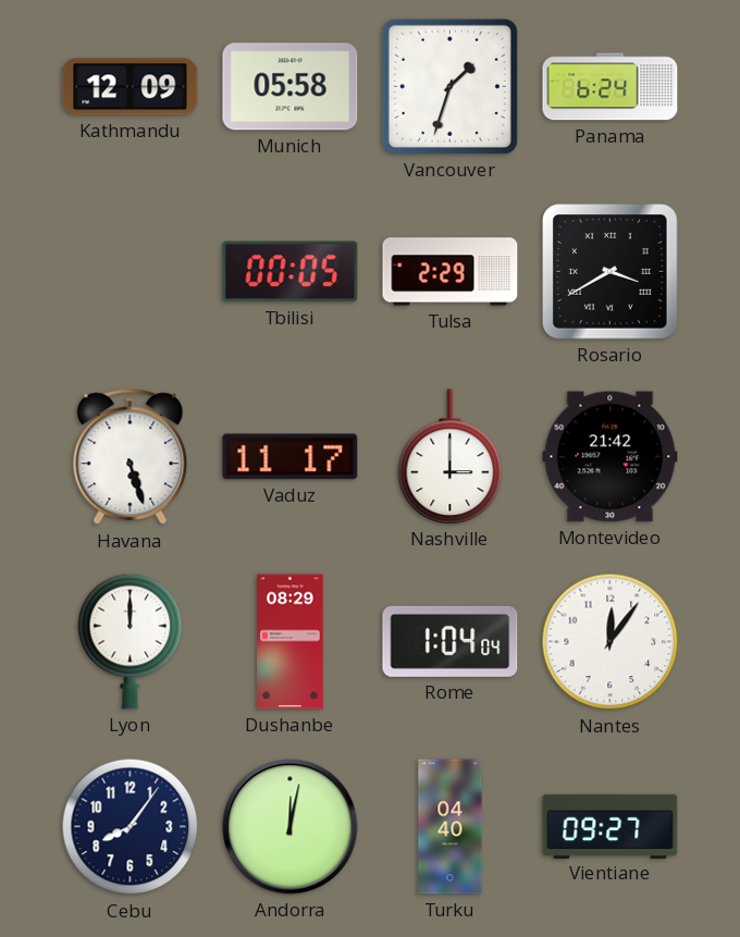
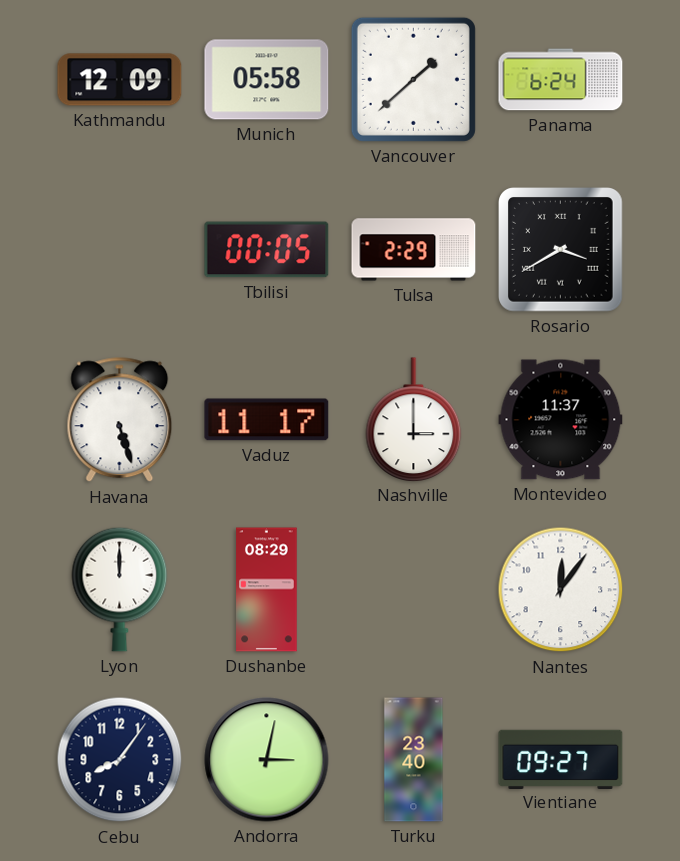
Vancouver: 1:33 -> 1:38 (413, 79)
Montevideo: 21:42 -> 11:37 (561, 420)
Rome: 1:04 -> none (451, 641)
Andorra: 12:02 -> 3:02 (267, 760)
Turku: 04:40 -> 23:40 (414, 760)
